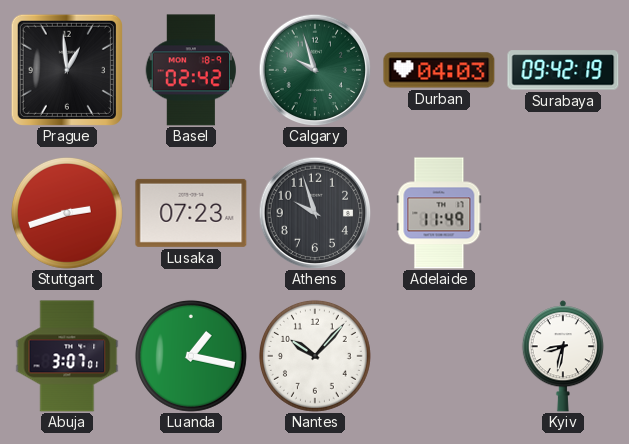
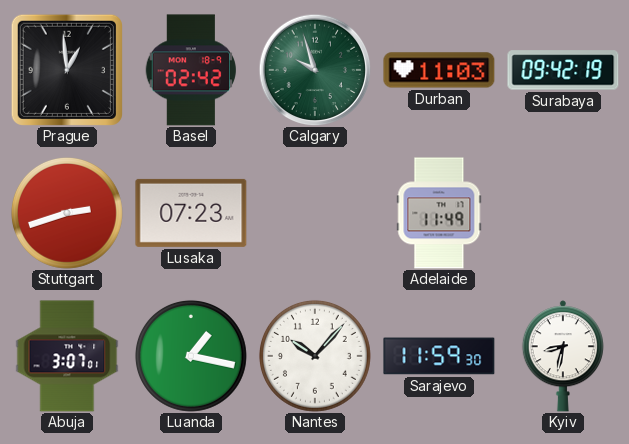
Durban: 04:03 -> 11:03 (439, 70)
Athens: 9:57 -> none (315, 213)
Sarajevo: none -> 11:59 (439, 356)
